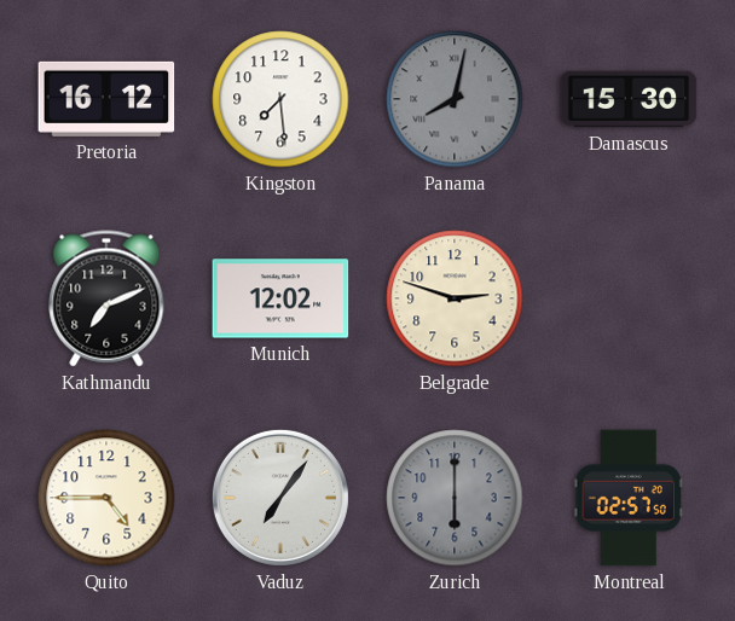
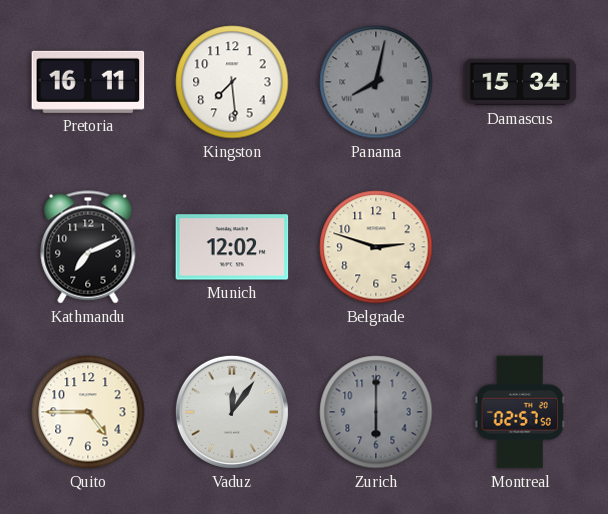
Pretoria: 16:12 -> 16:11 (88, 82)
Damascus: 15:30 -> 15:34 (520, 82)
Vaduz: 7:06 -> 12:06 (232, 412)
